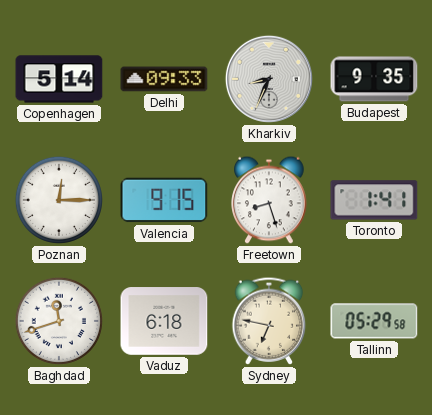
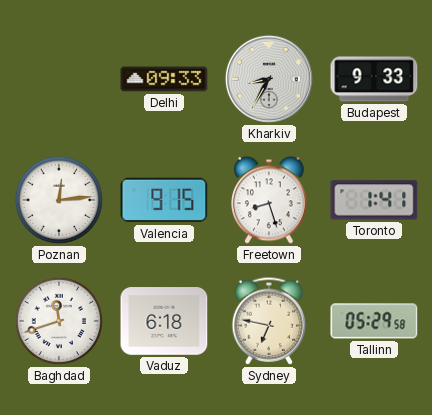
Copenhagen: 5:14 -> none (59, 79)
Kharkiv: 8:34 -> 8:35 (269, 79)
Budapest: 9:35 -> 9:33 (374, 79)
Poznan: 12:15 -> 12:14 (59, 200)
